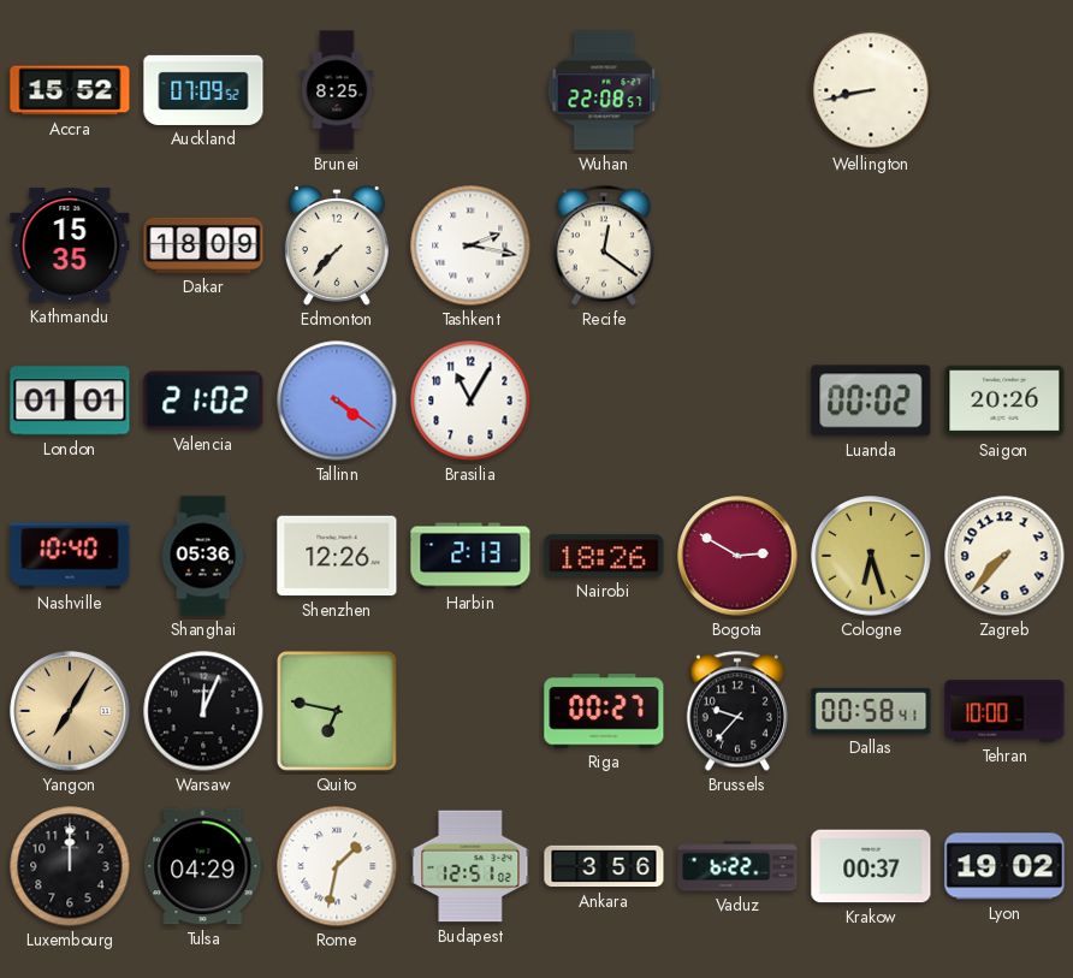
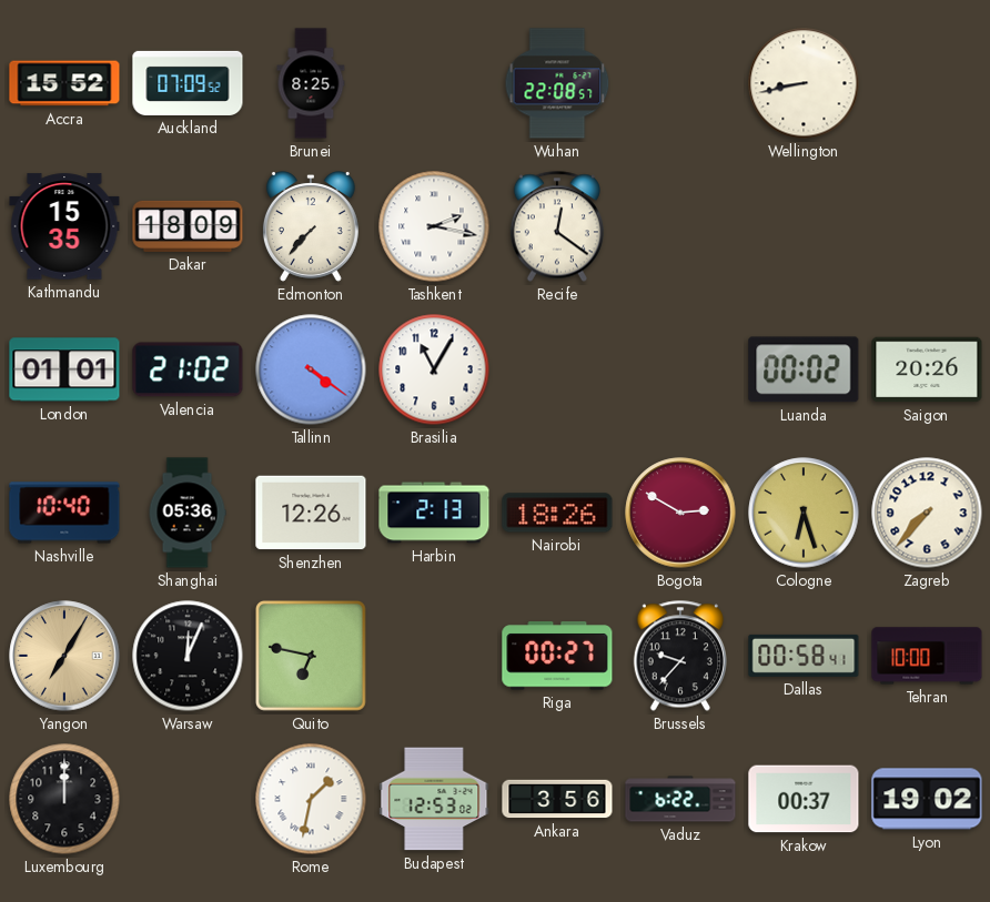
Tulsa: 04:29 -> none (203, 866)
Budapest: 12:51 -> 12:53 (434, 799)
